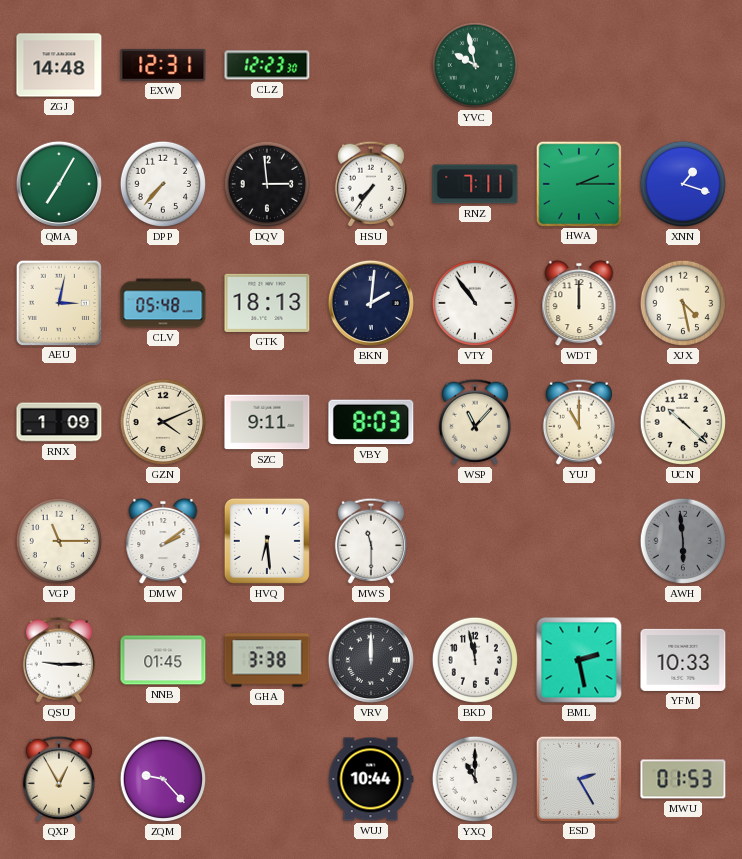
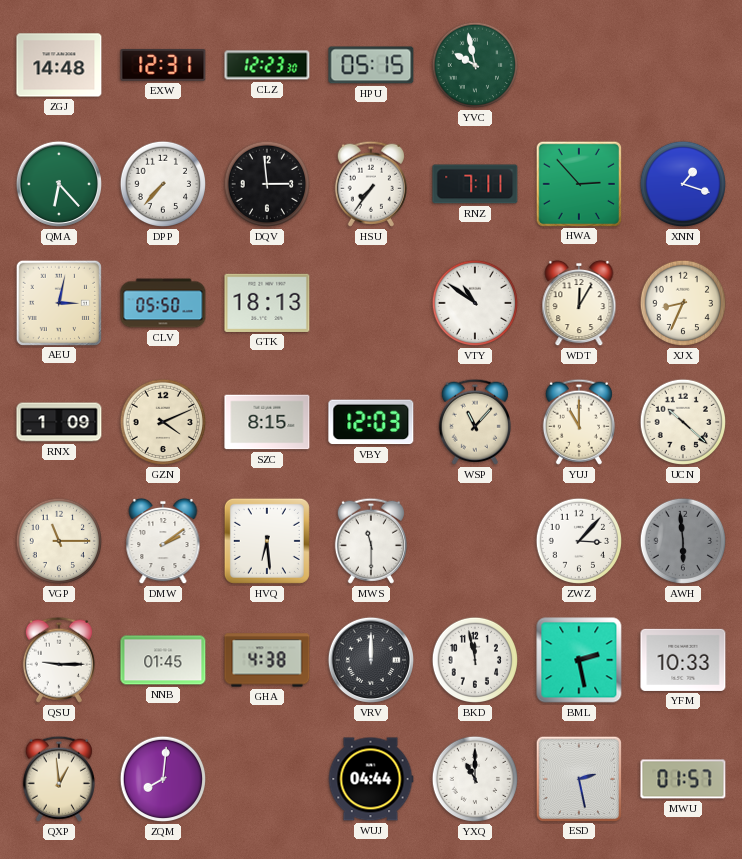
HPU: none -> 05:15 (371, 65)
QMA: 7:05 -> 6:23 (59, 184)
HWA: 2:15 -> 2:53 (578, 183)
CLV: 05:48 -> 05:50 (163, 303)
BKN: 2:01 -> none (371, 303)
VTY: 10:54 -> 10:51 (475, 303)
WDT: 12:00 -> 12:05 (579, 303)
XJX: 4:28 -> 8:34 (683, 303)
SZC: 9:11 -> 8:15 (267, 422)
VBY: 8:03 -> 12:03 (371, 422)
ZWZ: none -> 3:07 (579, 541)
GHA: 3:38 -> 4:38 (267, 660)
QXP: 12:55 -> 12:59 (59, 779)
ZQM: 9:23 -> 8:01 (163, 779)
WUJ: 10:44 -> 04:44 (371, 779)
ESD: 2:25 -> 2:28 (578, 778)
MWU: 01:53 -> 01:57 (683, 779)
